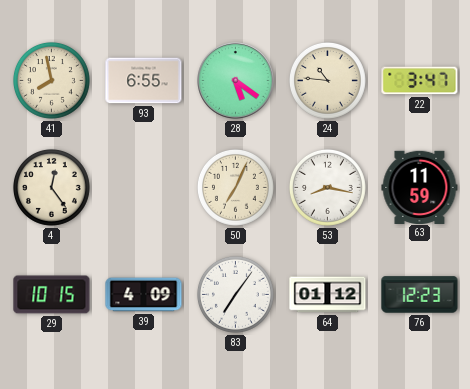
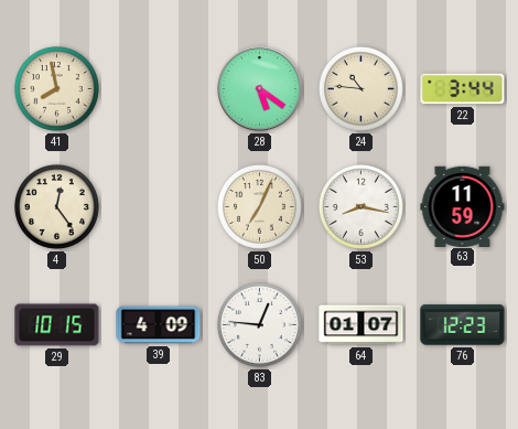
93: 6:55 -> none (144, 81)
22: 3:47 -> 3:44 (463, 89)
83: 7:06 -> 12:46 (259, 324)
64: 01:12 -> 01:07 (361, 325)
